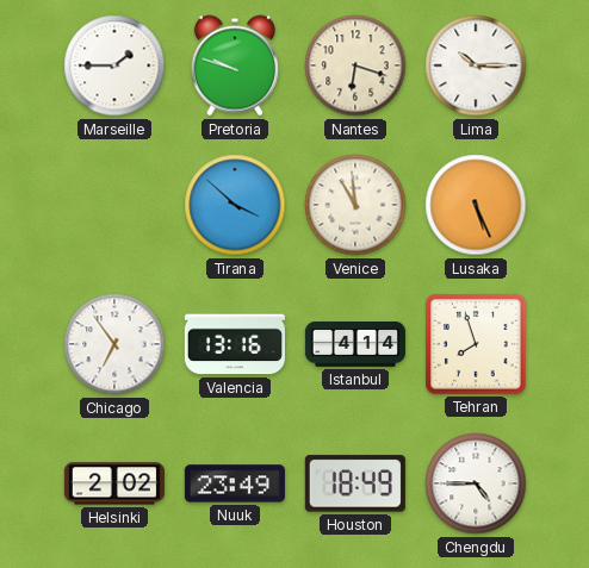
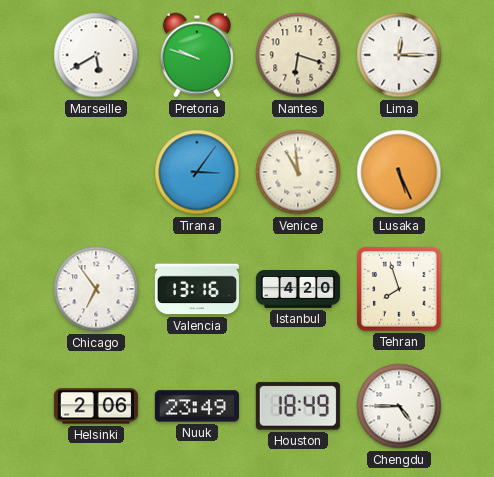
Marseille: 1:45 -> 5:40 (96, 55)
Lima: 10:15 -> 12:15 (399, 55)
Tirana: 3:52 -> 3:06 (197, 172)
Istanbul: 4:14 -> 4:20 (298, 290)
Helsinki: 2:02 -> 2:06 (96, 406)
